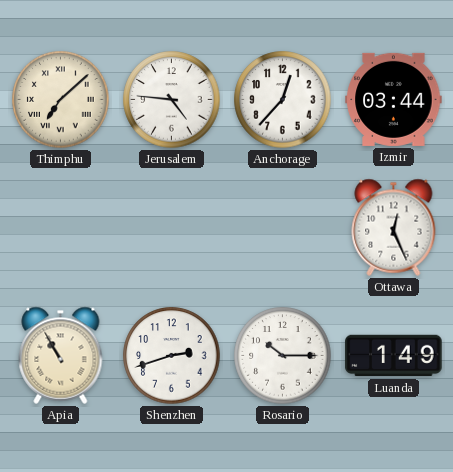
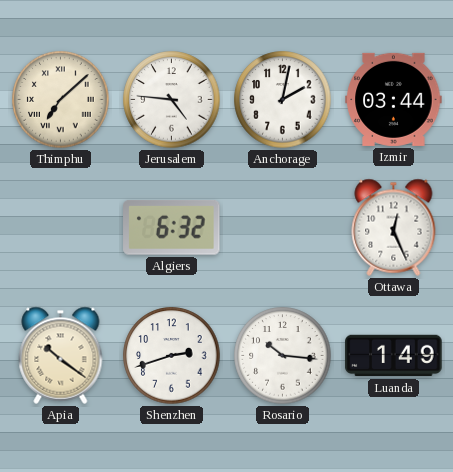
Anchorage: 12:37 -> 2:02 (283, 100)
Algiers: none -> 6:32 (172, 227)
Apia: 10:55 -> 10:21 (61, 355)
Rosario: 10:15 -> 10:16 (283, 356)
